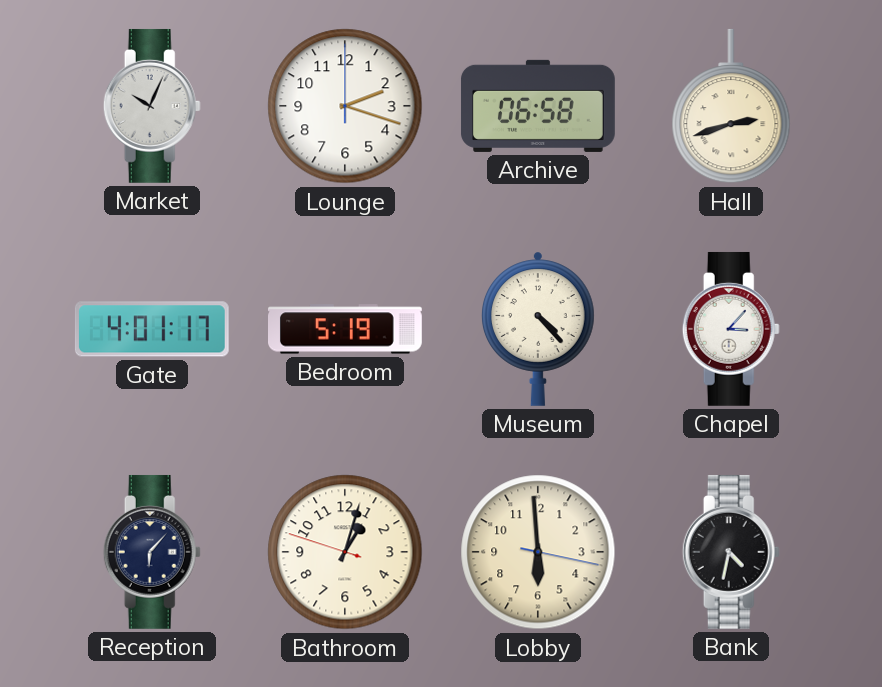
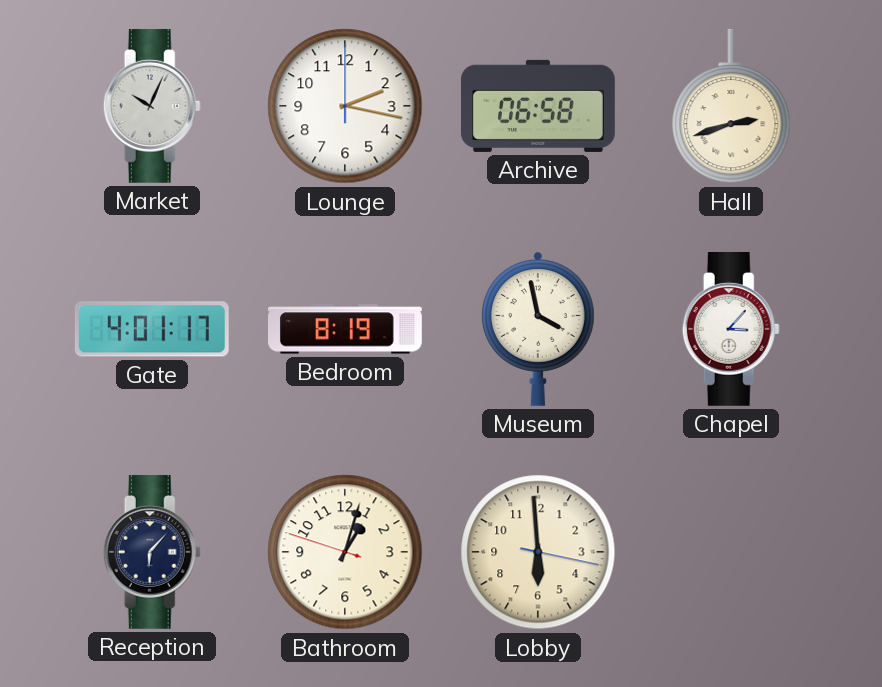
Lounge: 2:18 -> 2:17 (345, 106)
Bedroom: 5:19 -> 8:19 (346, 329)
Museum: 4:23 -> 3:58 (539, 329)
Bank: 4:32 -> none (731, 552)
